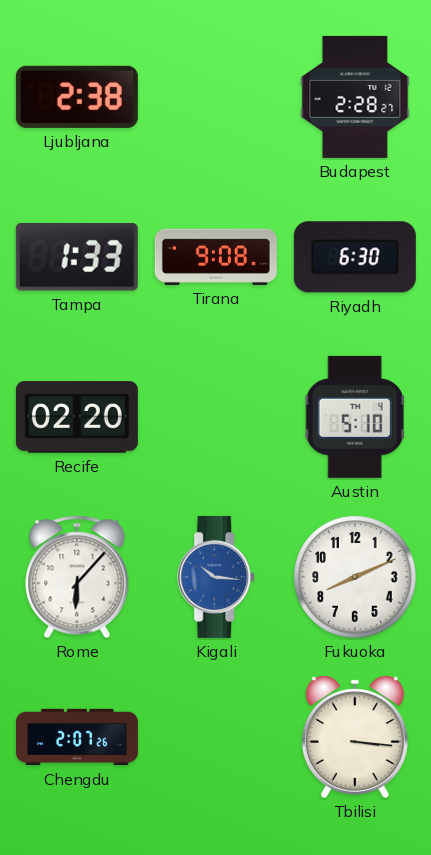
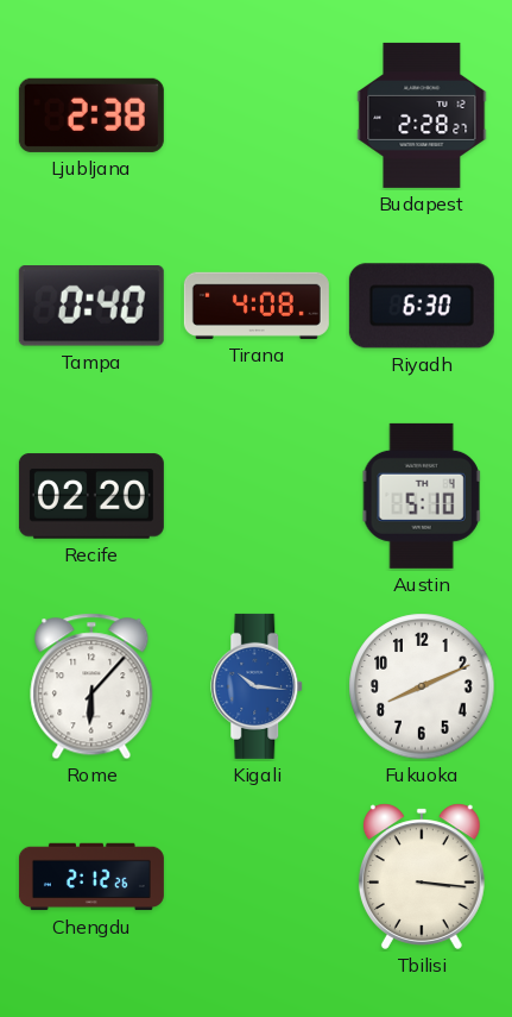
Tampa: 1:33 -> 0:40 (91, 307)
Tirana: 9:08 -> 4:08 (257, 306)
Chengdu: 2:07 -> 2:12 (91, 877)
